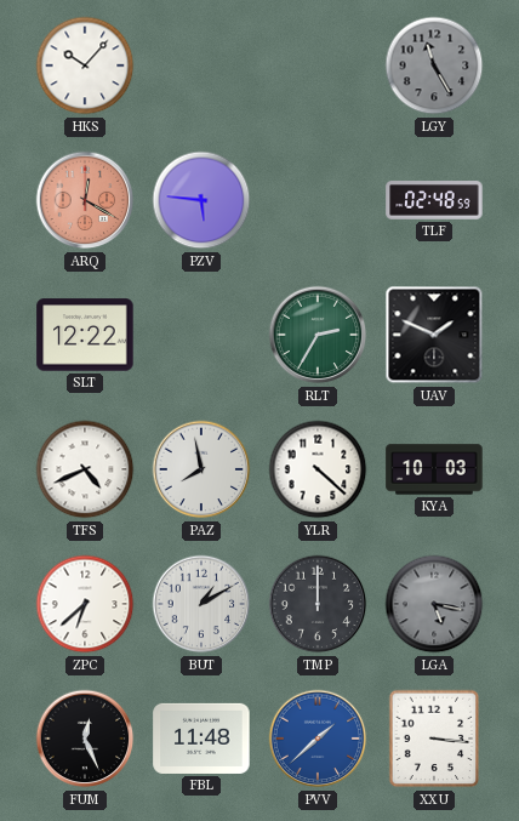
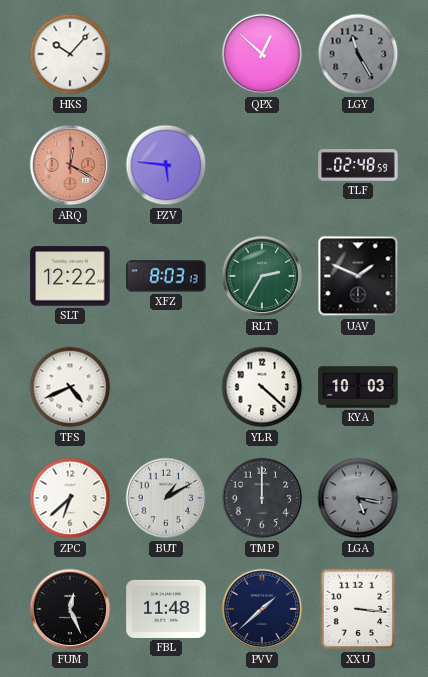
QPX: none -> 12:52 (262, 54)
XFZ: none -> 8:03 (166, 276)
PAZ: 7:58 -> none (201, 469)
PVV dial: blue -> navy (262, 609)
